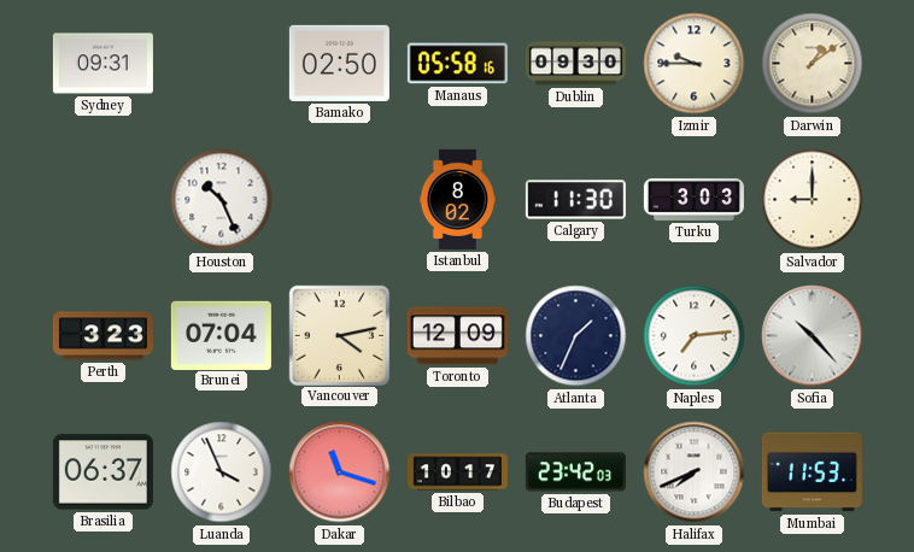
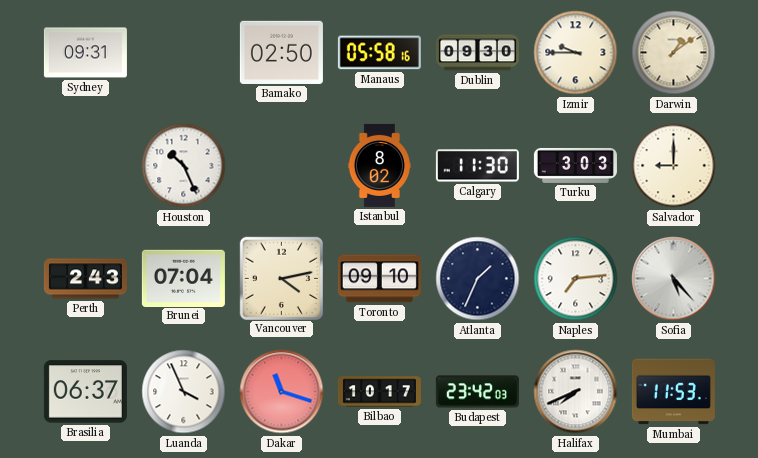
Perth: 3:23 -> 2:43 (85, 279)
Toronto: 12:09 -> 09:10 (379, 279)
Sofia: 10:23 -> 5:23 (674, 279)
